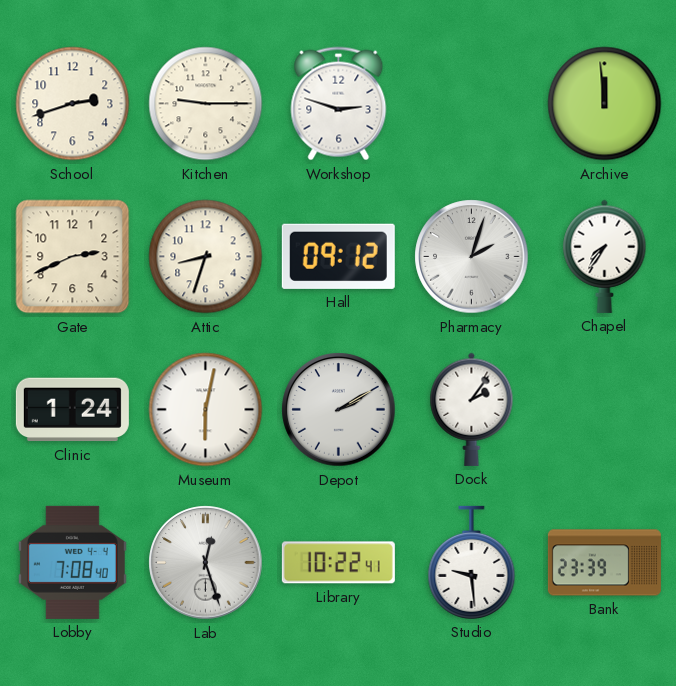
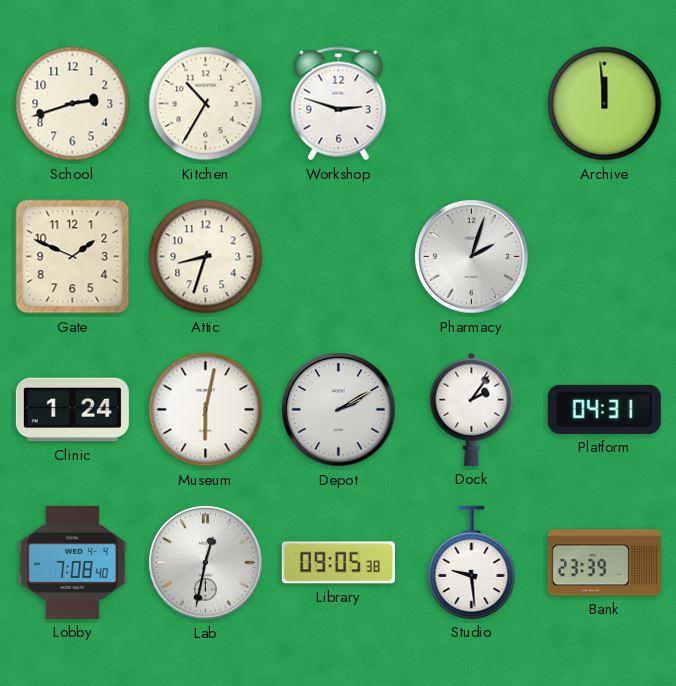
Kitchen: 9:15 -> 10:35 (206, 104)
Gate: 2:41 -> 1:49 (73, 257)
Hall: 09:12 -> none (338, 256)
Chapel: 7:36 -> none (605, 256)
Platform: none -> 04:31 (604, 409)
Lab: 12:27 -> 12:32 (206, 563)
Library: 10:22 -> 09:05 (338, 563)
